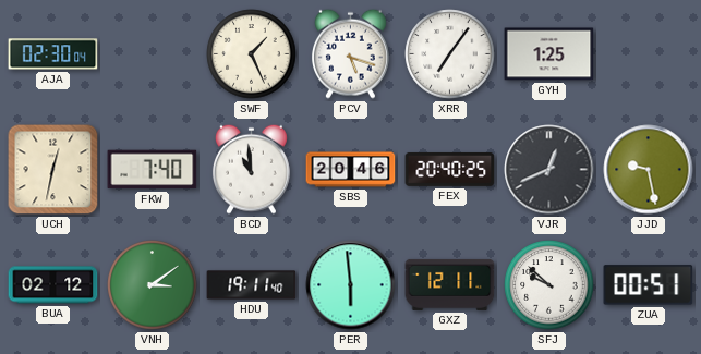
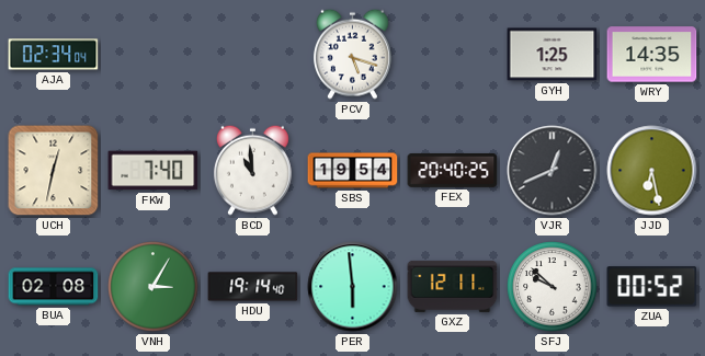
AJA: 02:30 -> 02:34 (54, 55)
SWF: 1:26 -> none (252, 54)
XRR: 7:06 -> none (450, 54)
WRY: none -> 14:35 (652, 55)
SBS: 20:46 -> 19:54 (353, 171)
JJD: 9:28 -> 6:28 (652, 171)
BUA: 02:12 -> 02:08 (54, 287)
VNH: 3:09 -> 3:05 (153, 287)
HDU: 19:11 -> 19:14 (253, 287)
ZUA: 00:51 -> 00:52 (652, 287)
